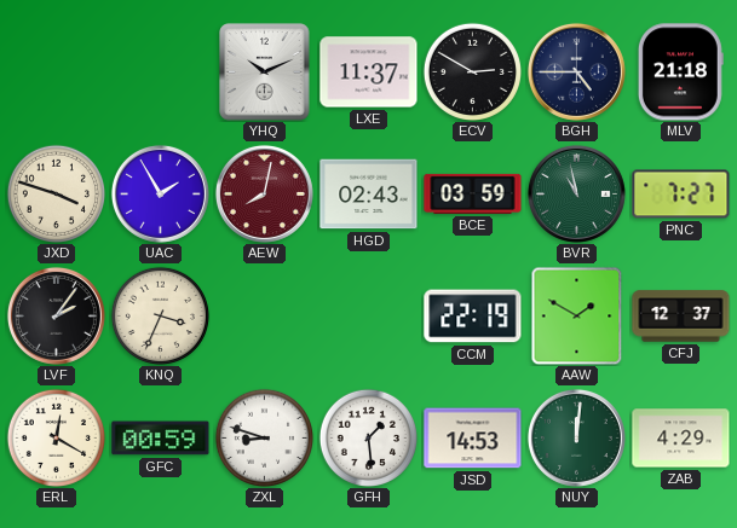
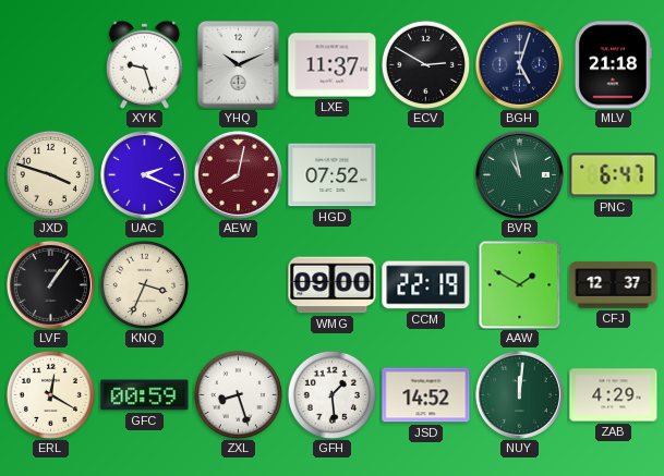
XYK: none -> 9:27 (144, 64)
BGH: 4:45 -> 5:03 (519, 64)
UAC: 1:55 -> 2:19 (144, 174)
HGD: 02:43 -> 07:52 (333, 175)
BCE: 03:59 -> none (473, 193)
PNC: 7:27 -> 6:47 (614, 175)
LVF: 2:06 -> 1:06 (50, 284)
WMG: none -> 09:00 (333, 285)
ZXL: 8:48 -> 8:27 (238, 394)
JSD: 14:53 -> 14:52 (426, 395)
